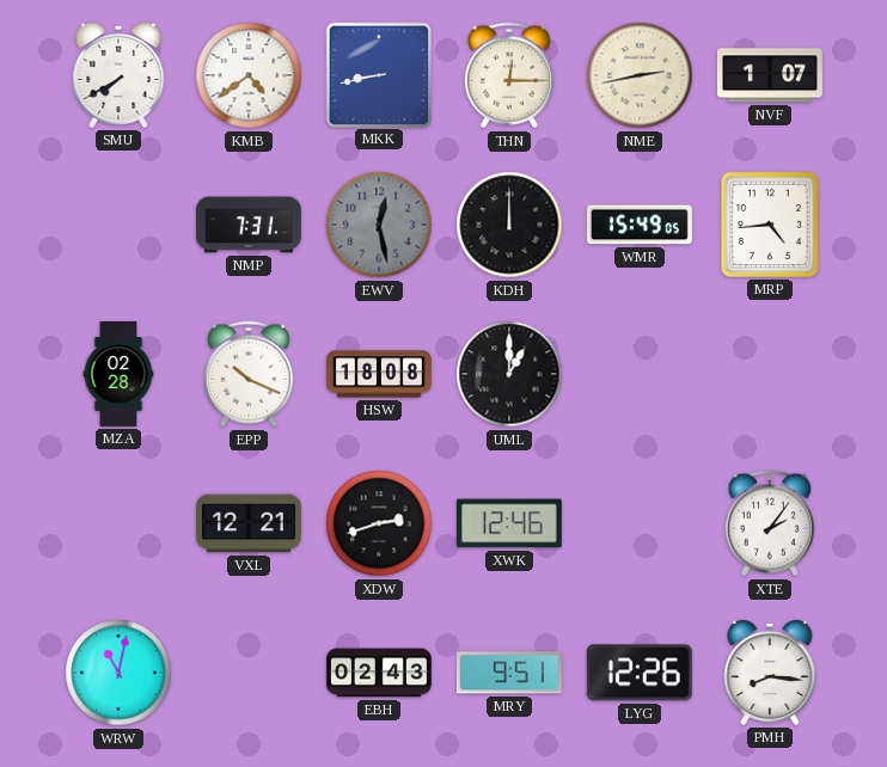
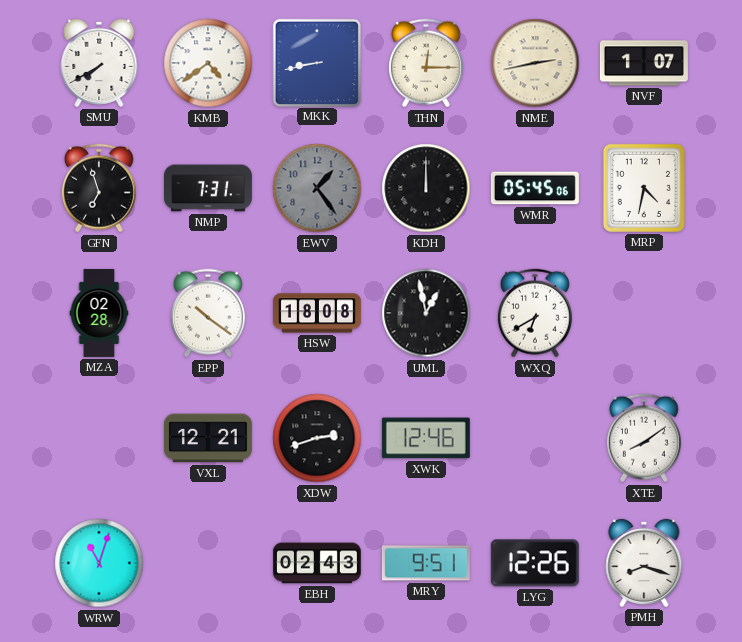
GFN: none -> 6:57 (99, 188)
EWV: 12:28 -> 1:24 (317, 188)
WMR: 15:49 -> 05:45 (535, 188)
MRP: 4:44 -> 4:32 (644, 188)
EPP: 10:19 -> 10:21 (208, 313)
UML: 1:00 -> 12:58 (426, 313)
WXQ: none -> 6:40 (535, 313)
XTE: 2:06 -> 8:09 (644, 438)
WRW: 11:02 -> 11:03 (99, 563)
PMH: 8:16 -> 8:18 (644, 563)
